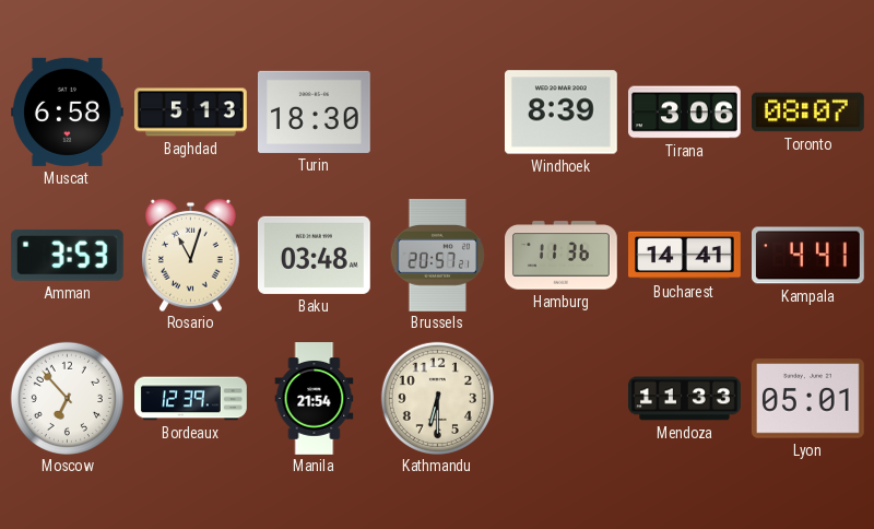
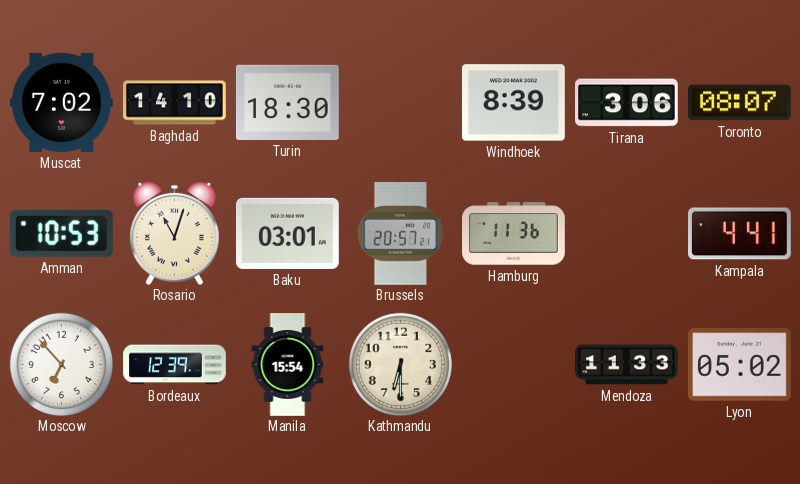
Muscat: 6:58 -> 7:02 (62, 102)
Baghdad: 5:13 -> 14:10 (175, 103)
Amman: 3:53 -> 10:53 (61, 233)
Baku: 03:48 -> 03:01 (288, 233)
Bucharest: 14:41 -> none (685, 256)
Manila: 21:54 -> 15:54 (288, 365)
Lyon: 05:01 -> 05:02 (739, 365)
